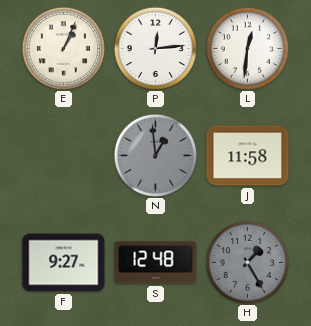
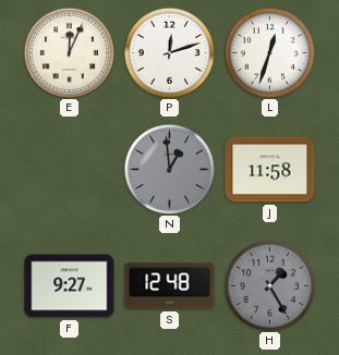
E: 1:04 -> 12:04 (69, 52)
P: 12:14 -> 12:12 (169, 52)
L: 12:31 -> 12:33 (269, 52)
